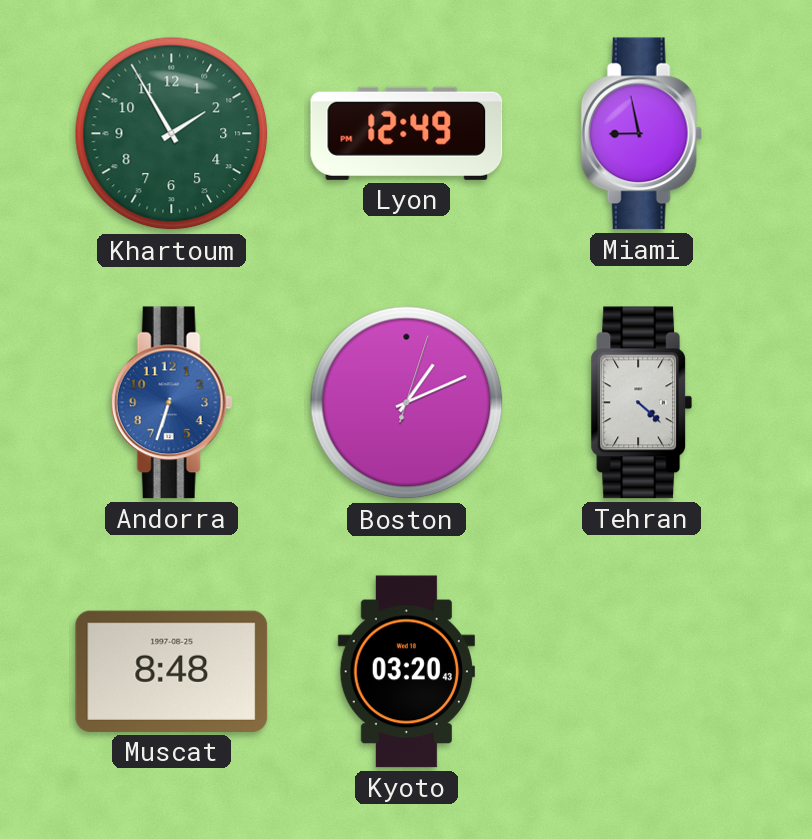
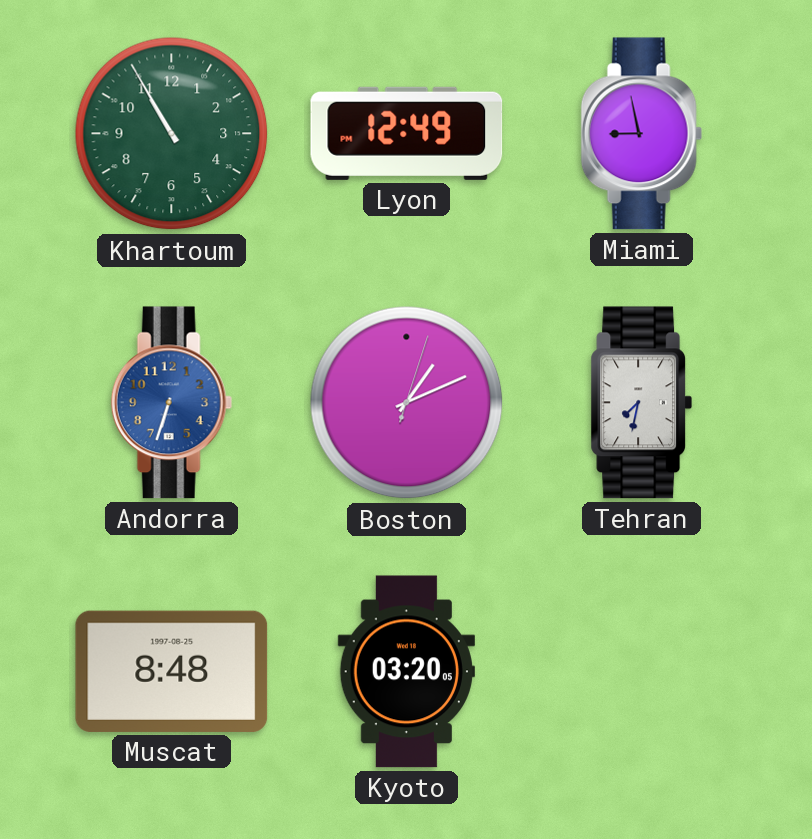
Khartoum: 1:55 -> 10:55 (172, 134)
Tehran: 4:22 -> 7:32 (642, 403)
Kyoto: 03:20:43 -> 03:20:05 (406, 672)
